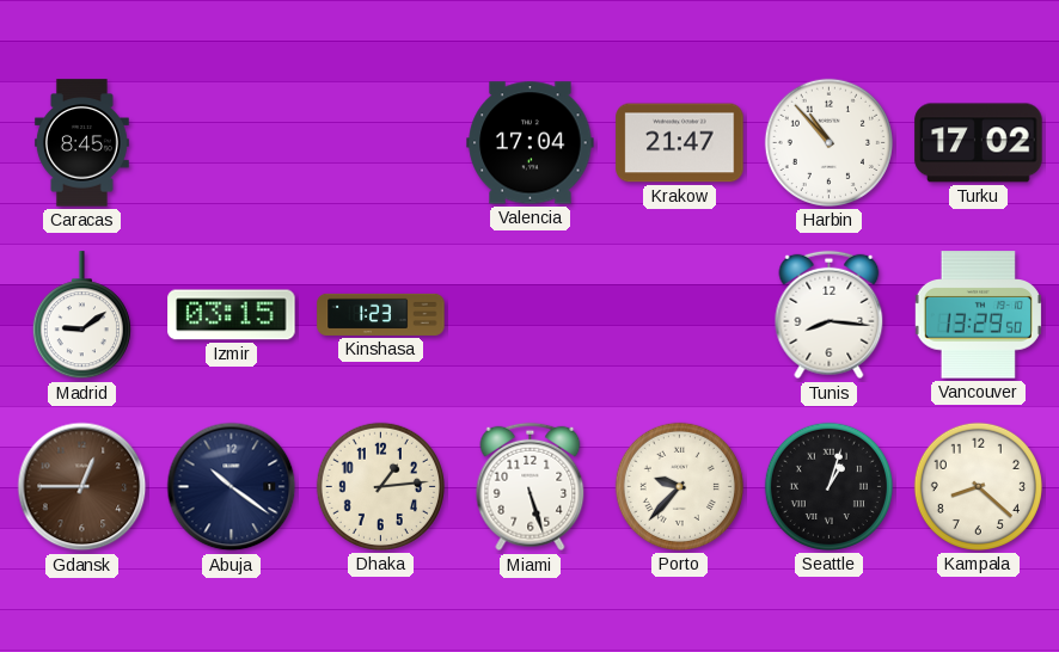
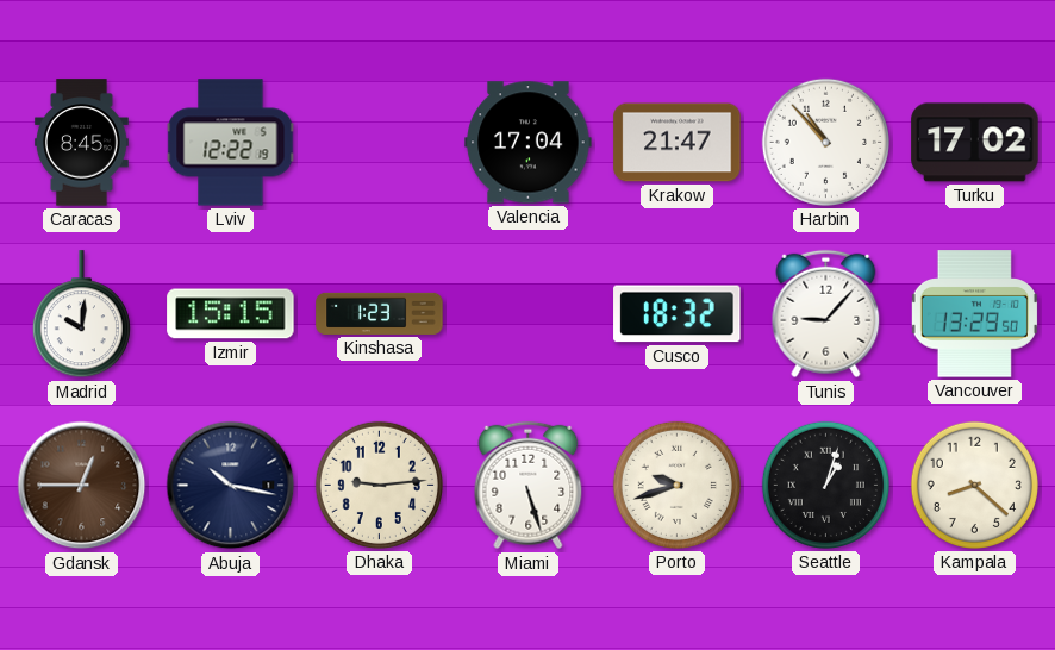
Lviv: none -> 12:22 (231, 143)
Madrid: 9:09 -> 10:01 (81, 314)
Izmir: 03:15 -> 15:15 (231, 314)
Cusco: none -> 18:32 (678, 314)
Tunis: 8:16 -> 9:07 (826, 314)
Abuja: 10:21 -> 10:17 (231, 486)
Dhaka: 1:14 -> 9:14 (379, 485)
Porto: 9:37 -> 9:42 (676, 485)
